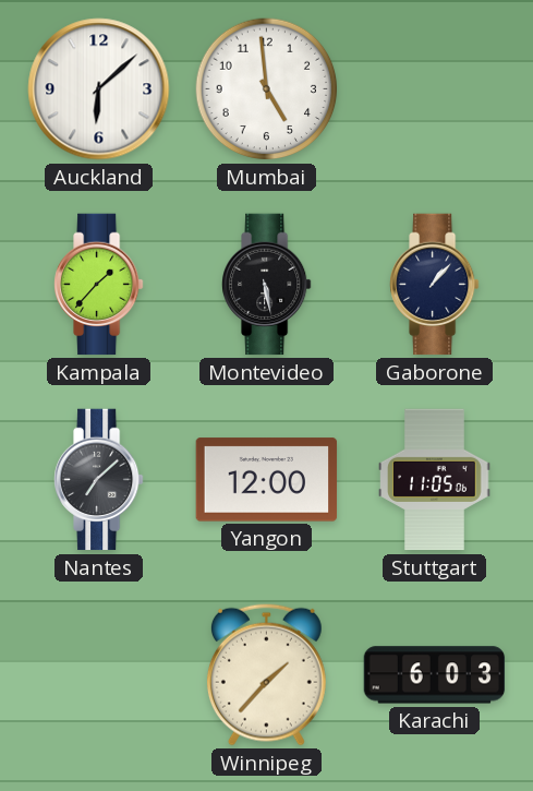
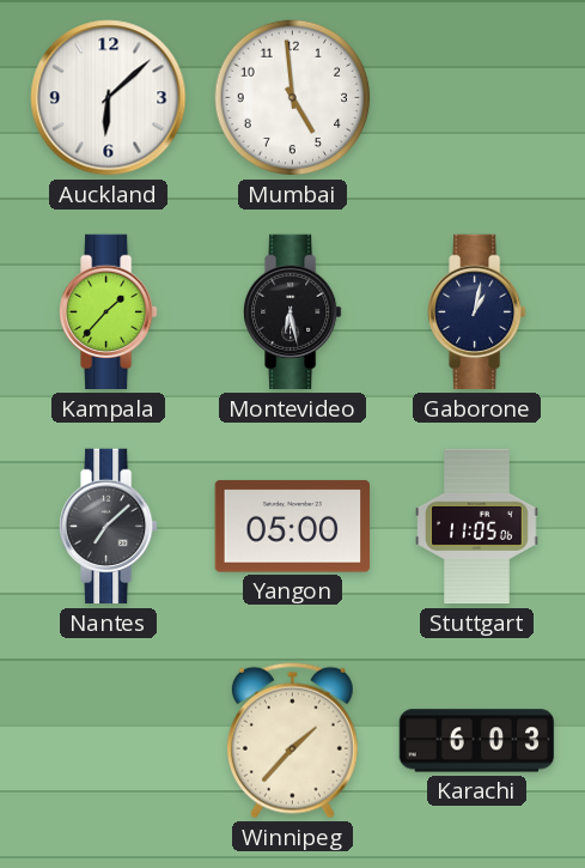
Montevideo: 5:28 -> 6:28 (293, 312)
Gaborone: 1:07 -> 1:02 (477, 312)
Yangon: 12:00 -> 05:00 (293, 527)
